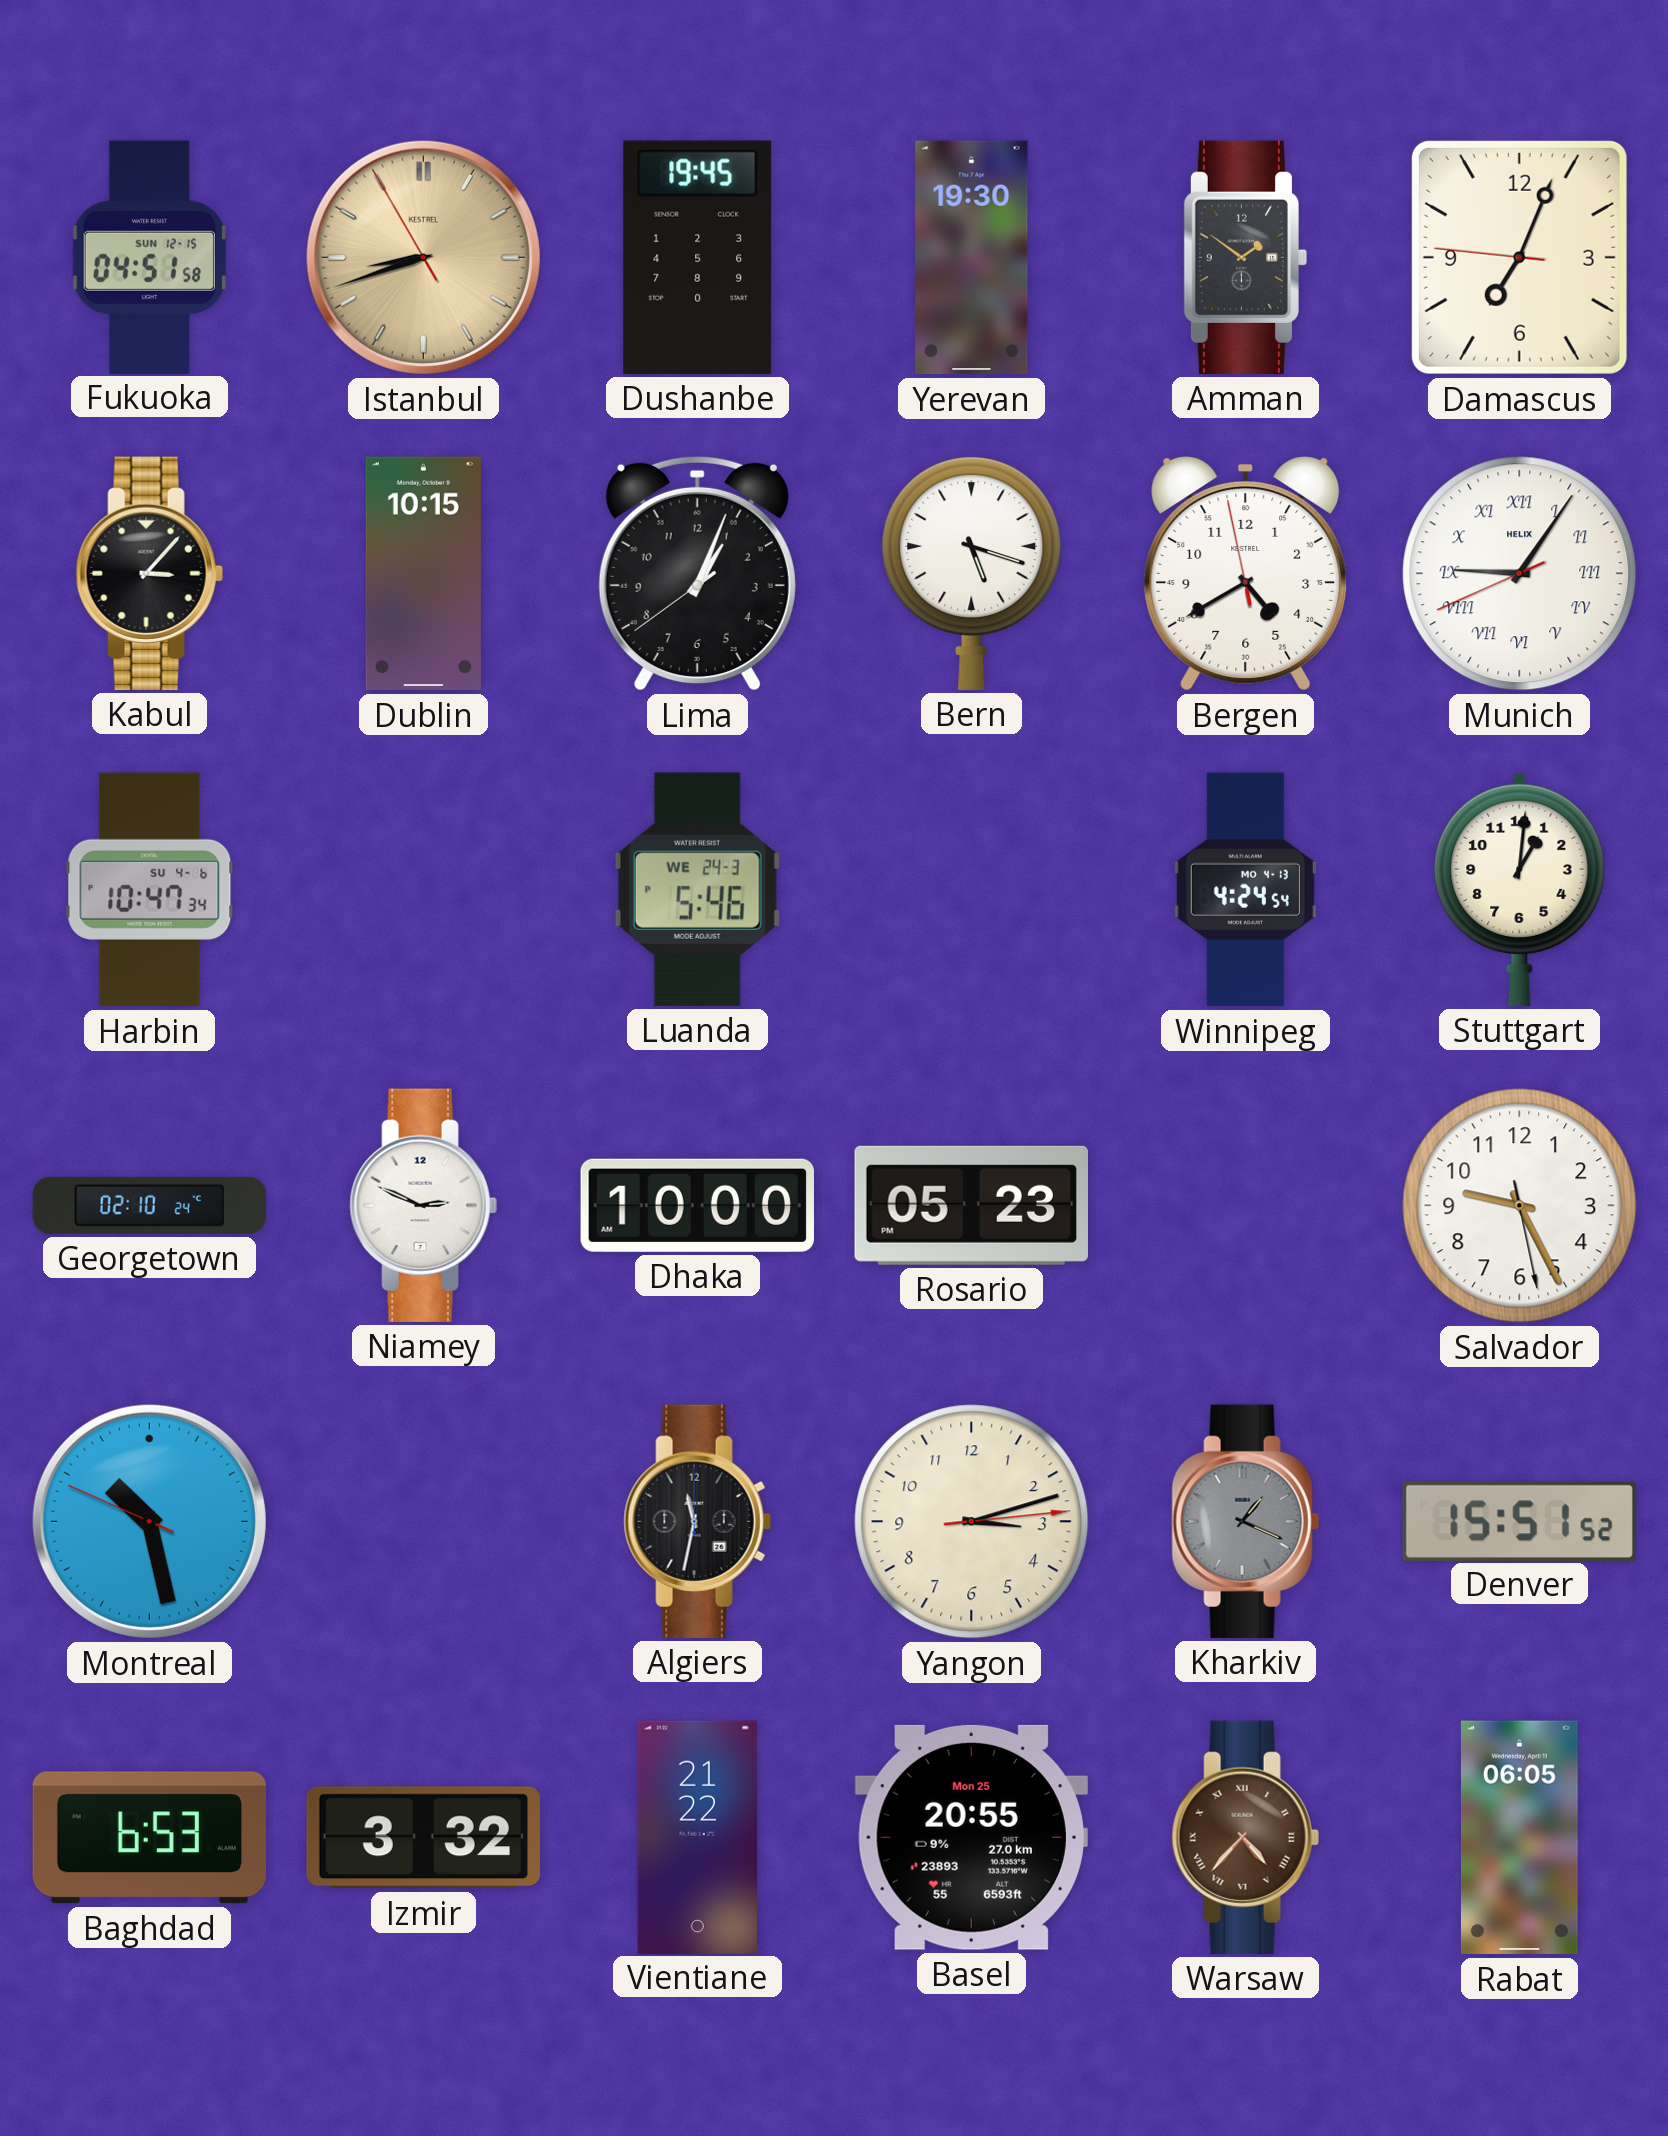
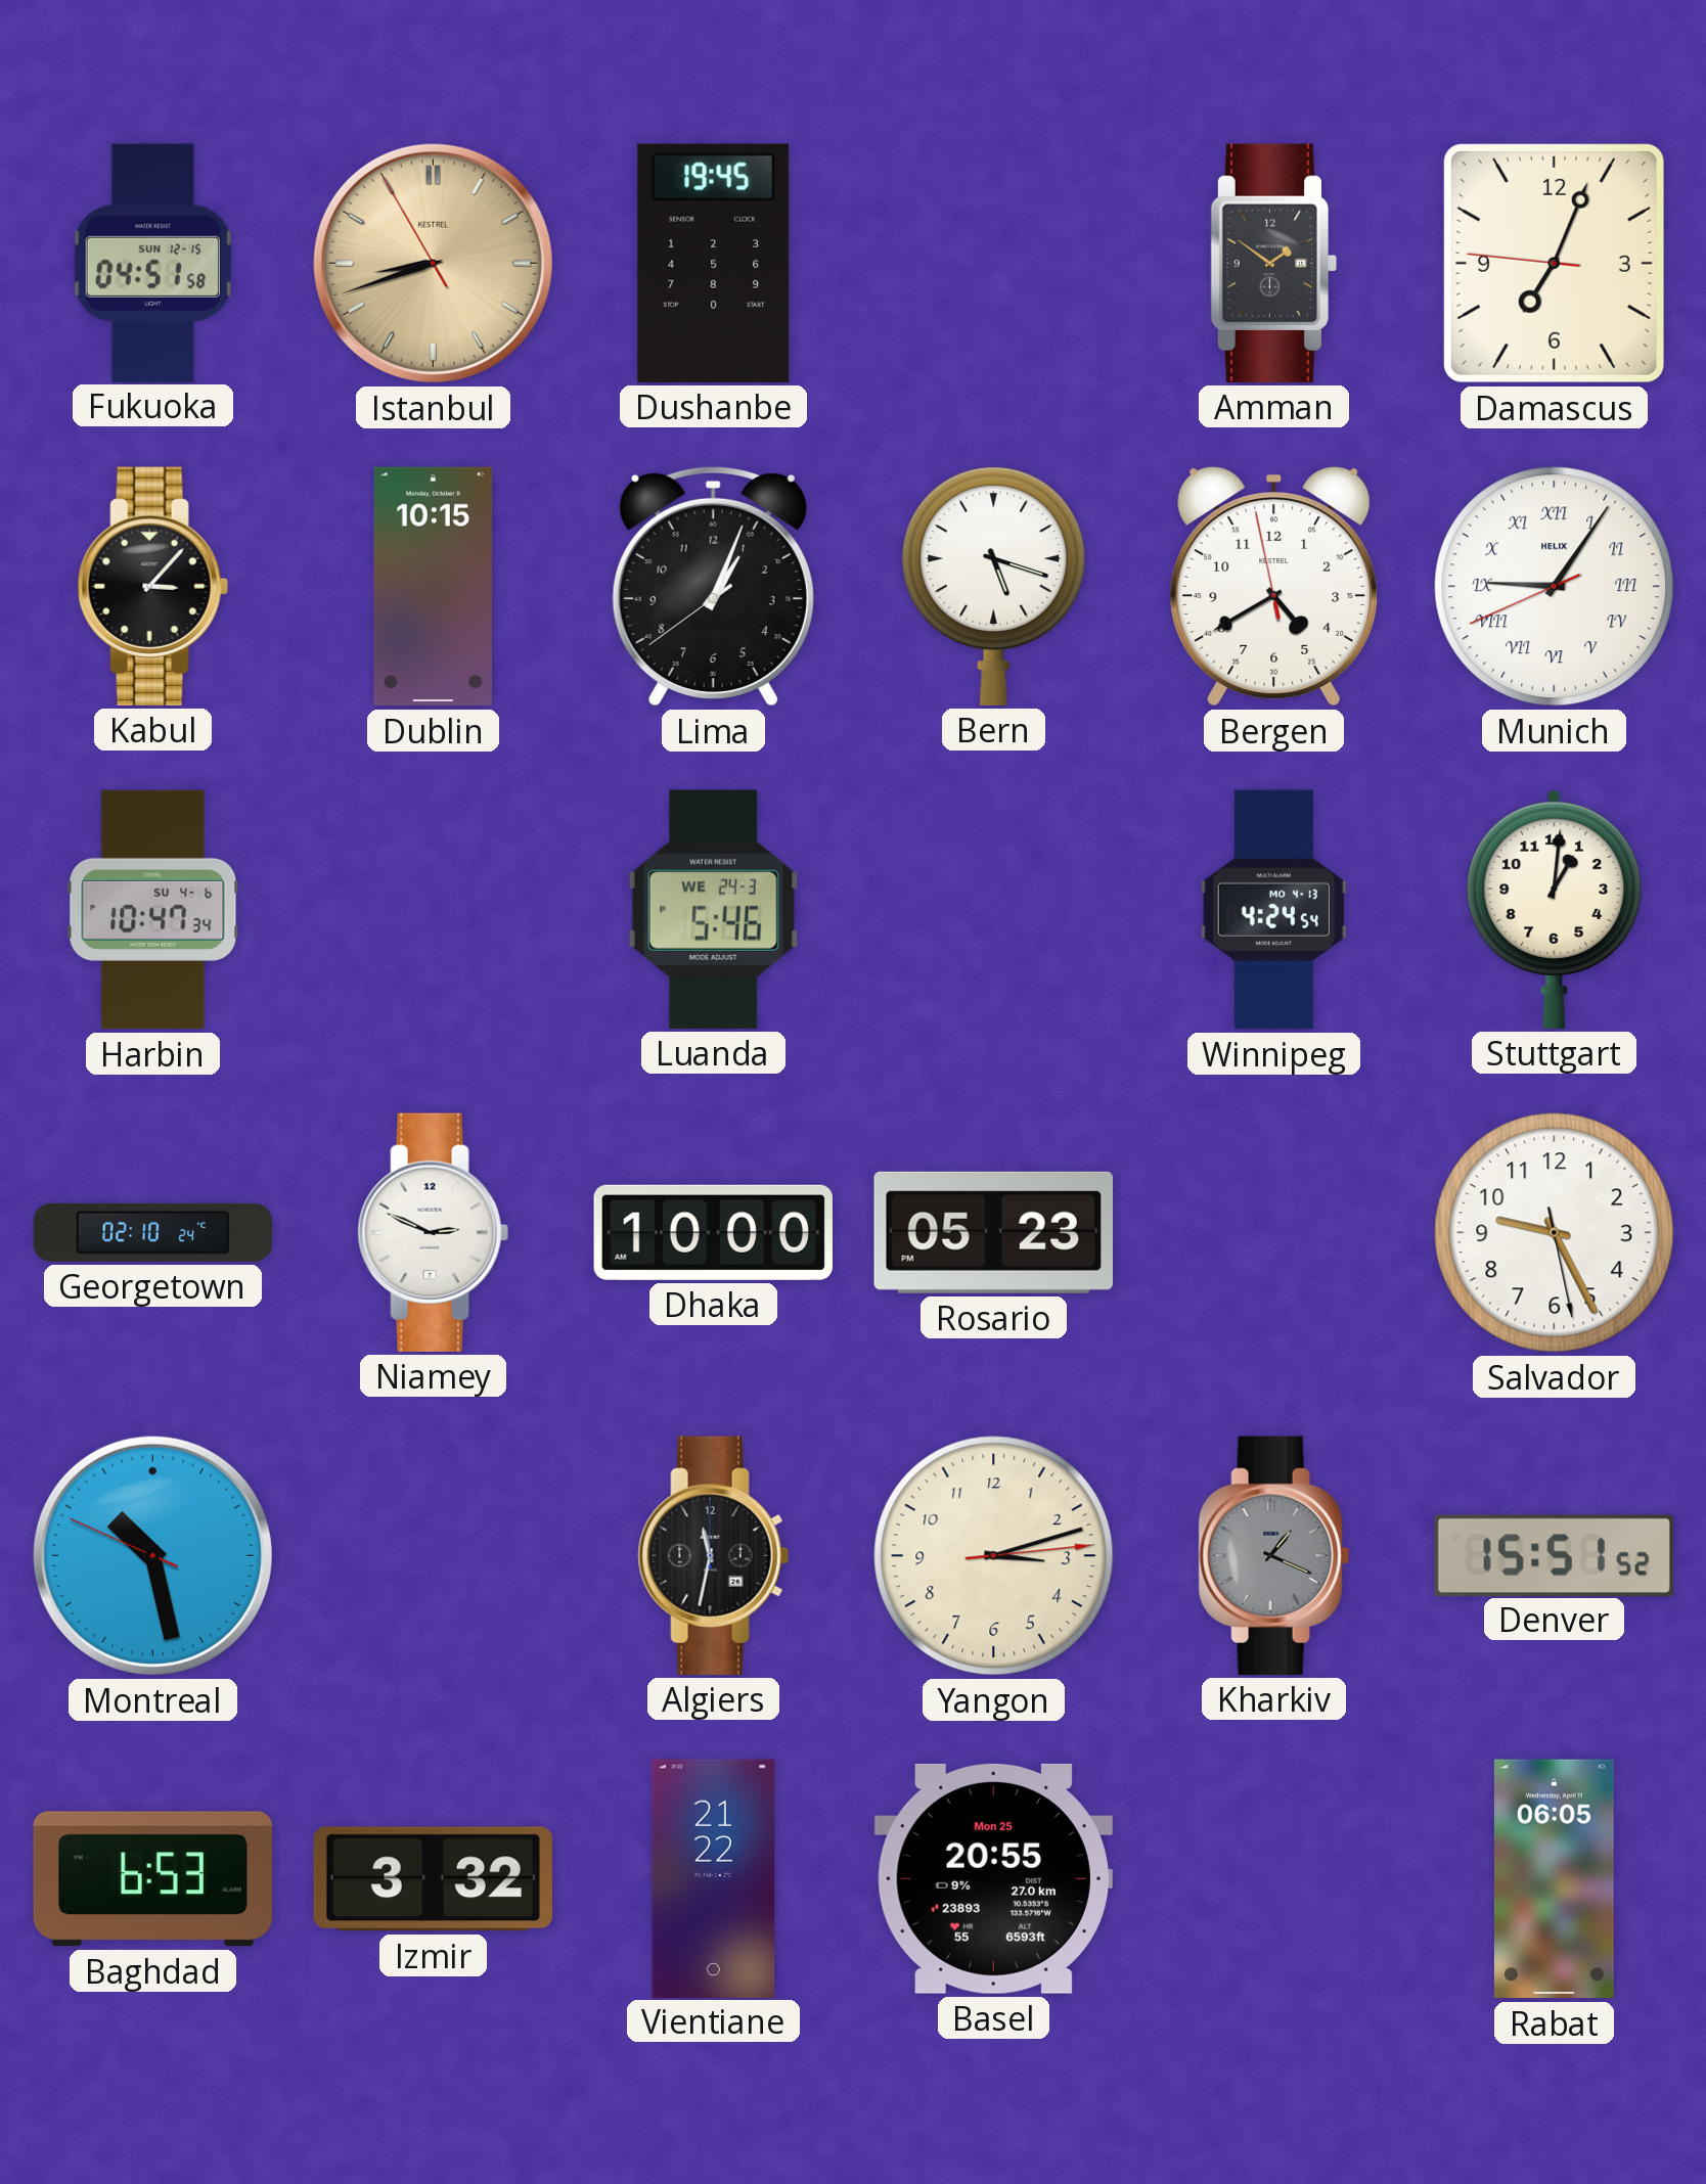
Yerevan: 19:30 -> none (972, 258)
Warsaw: 4:37 -> none (1245, 1837)
